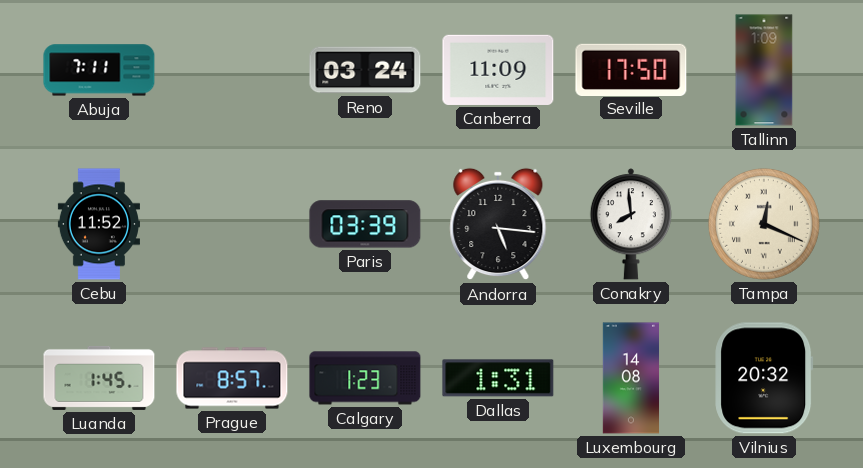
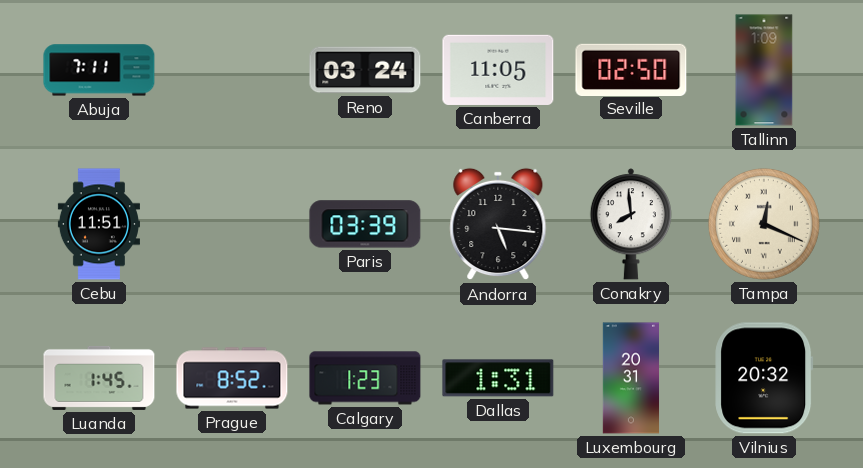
Canberra: 11:09 -> 11:05 (498, 70)
Seville: 17:50 -> 02:50 (631, 69)
Cebu: 11:52 -> 11:51 (99, 224)
Prague: 8:57 -> 8:52 (232, 378)
Luxembourg: 14:08 -> 20:31 (631, 378)
